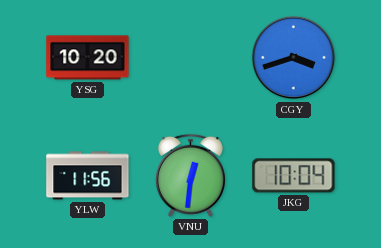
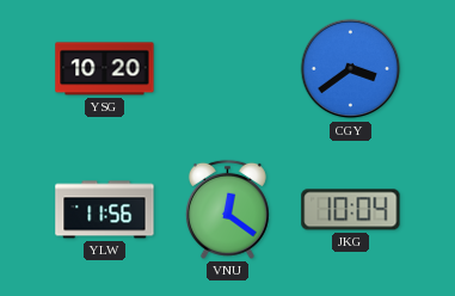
CGY: 3:42 -> 3:39 (351, 69)
VNU: 12:31 -> 12:21 (227, 209)
